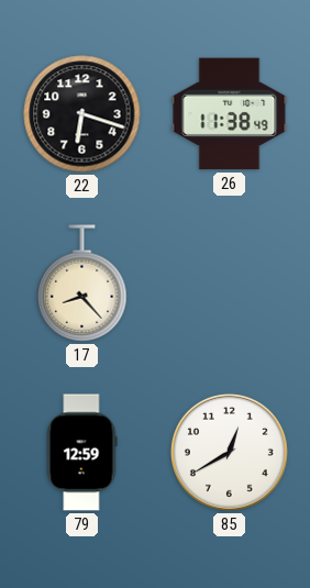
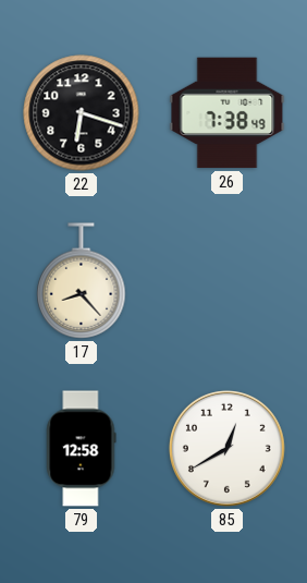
26: 11:38 -> 7:38 (228, 113)
79: 12:59 -> 12:58 (82, 449)
